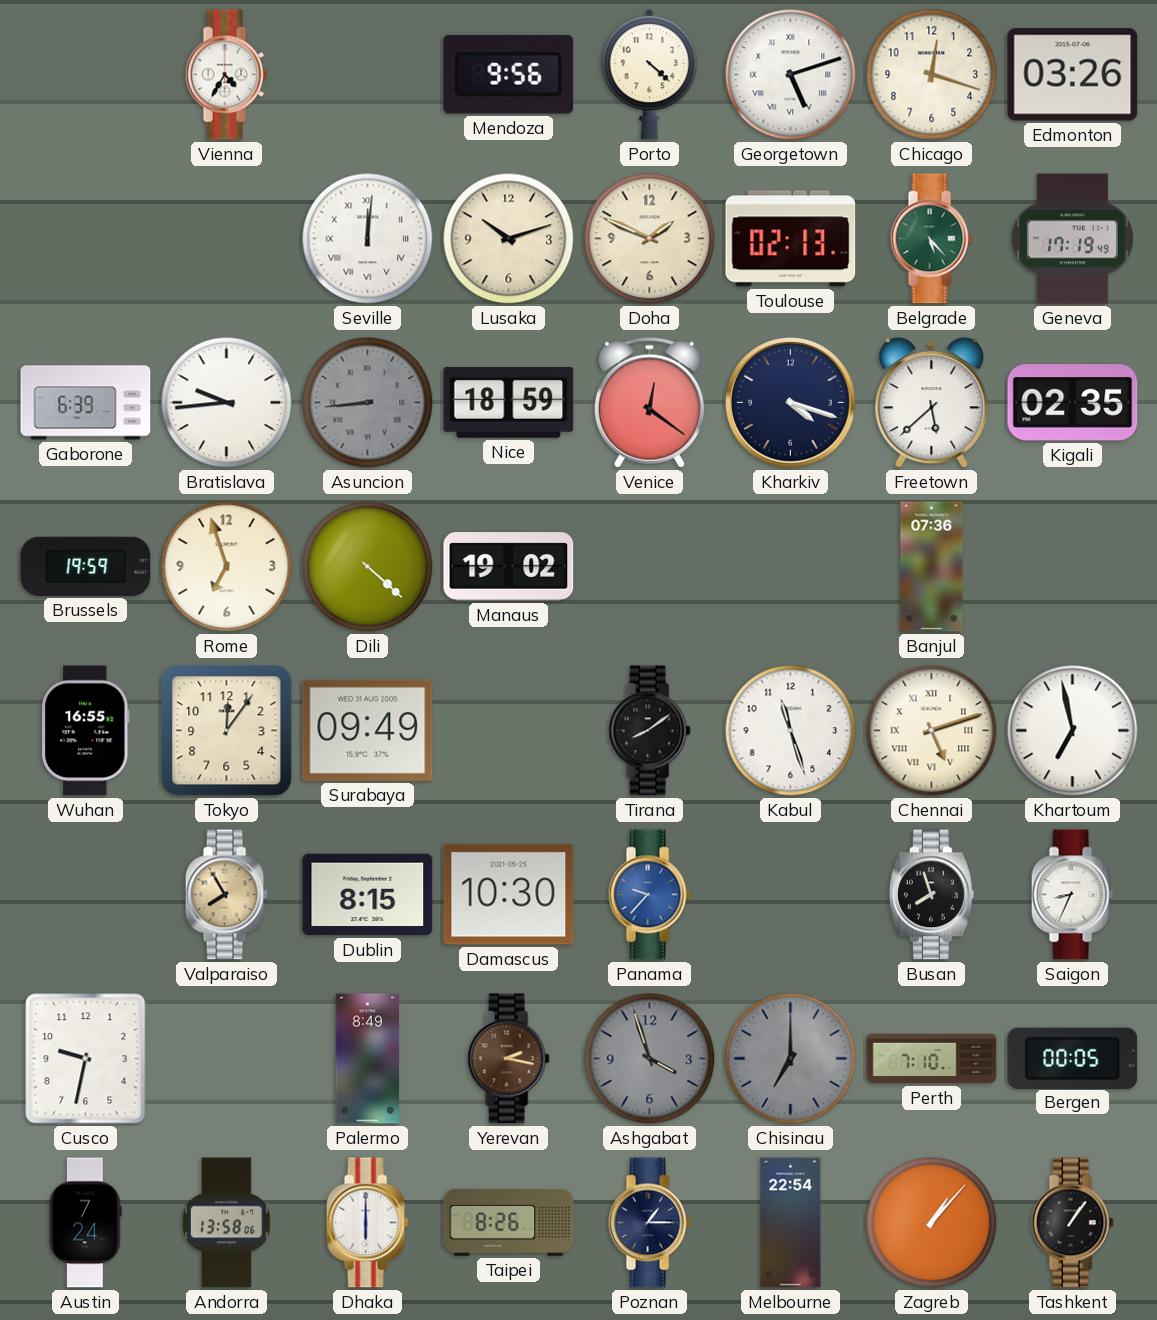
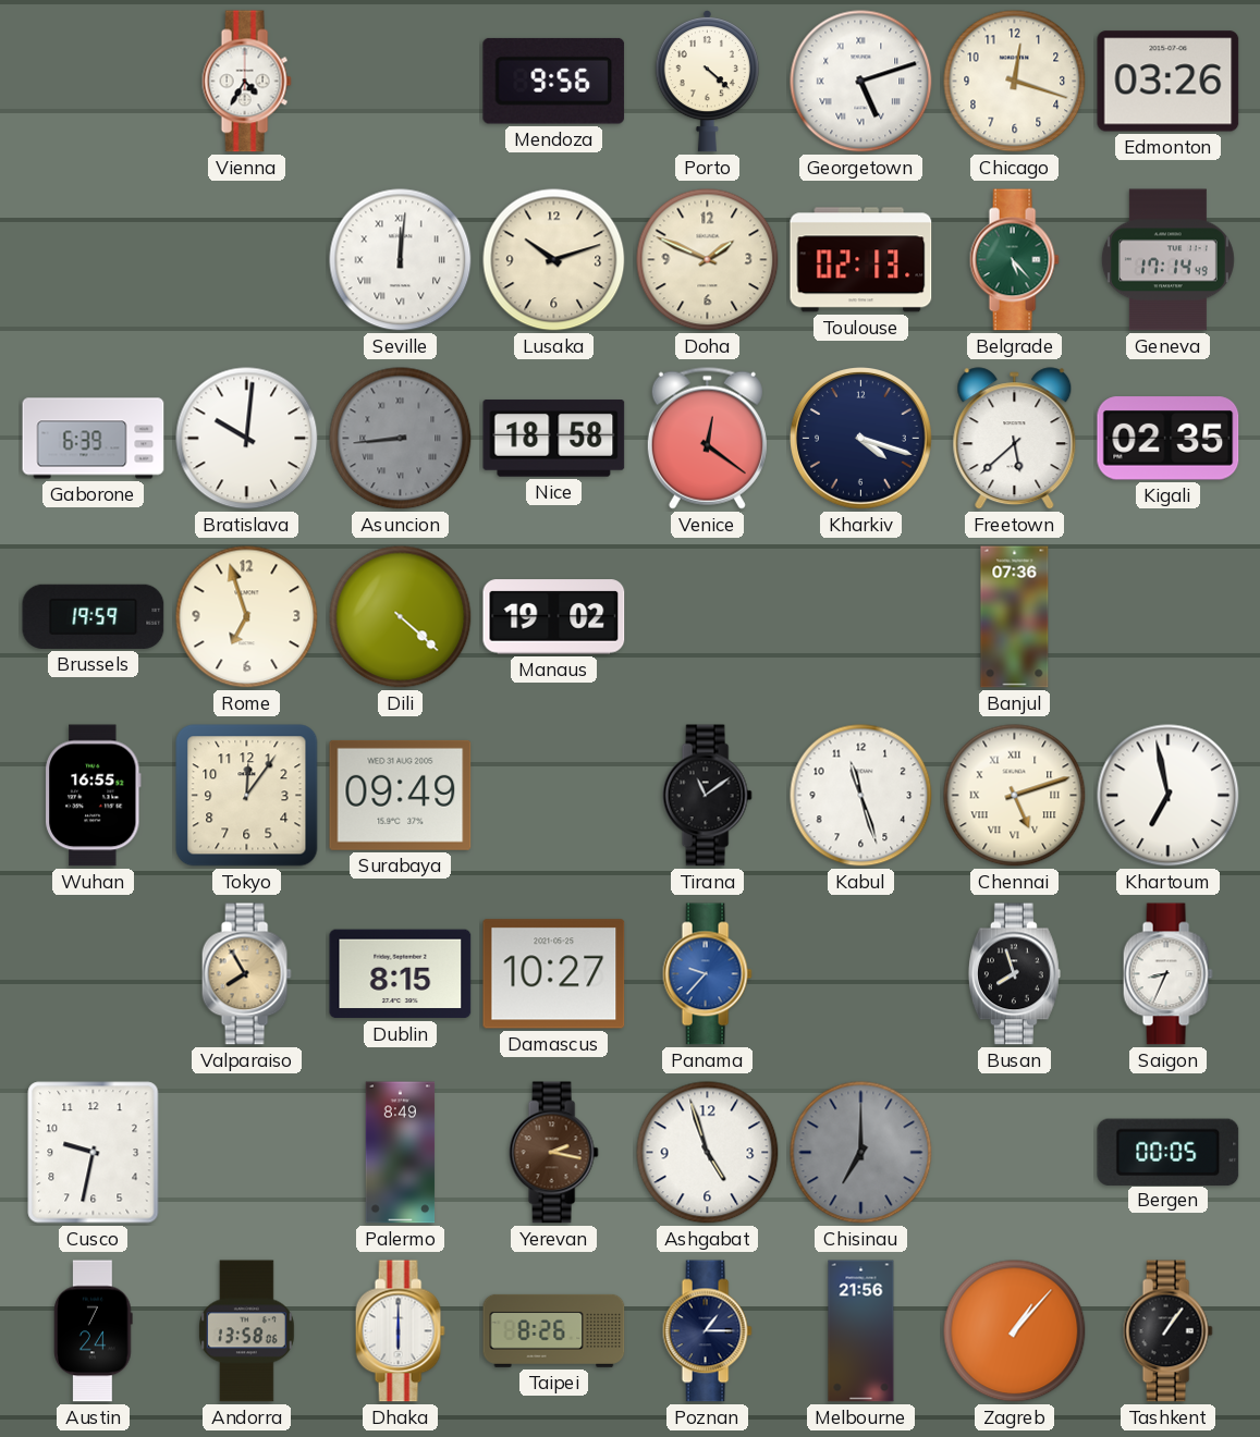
Geneva: 17:19 -> 17:14 (1167, 260)
Bratislava: 9:44 -> 10:01 (247, 439)
Nice: 18:59 -> 18:58 (554, 439)
Tirana: 8:09 -> 11:09 (707, 796)
Damascus: 10:30 -> 10:27 (554, 974)
Ashgabat: 3:57 -> 4:57 (708, 1153)
Ashgabat dial: grey -> white (708, 1153)
Perth: 7:10 -> none (932, 1059)
Melbourne: 22:54 -> 21:56 (861, 1331)
